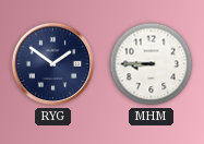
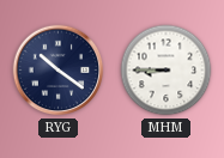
RYG: 1:51 -> 10:21 (59, 71)
